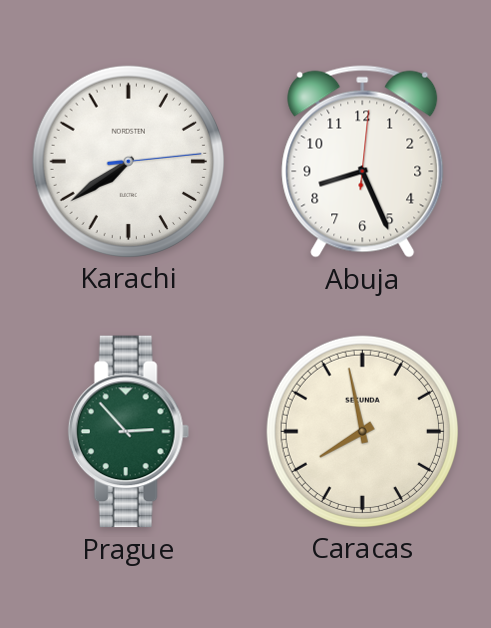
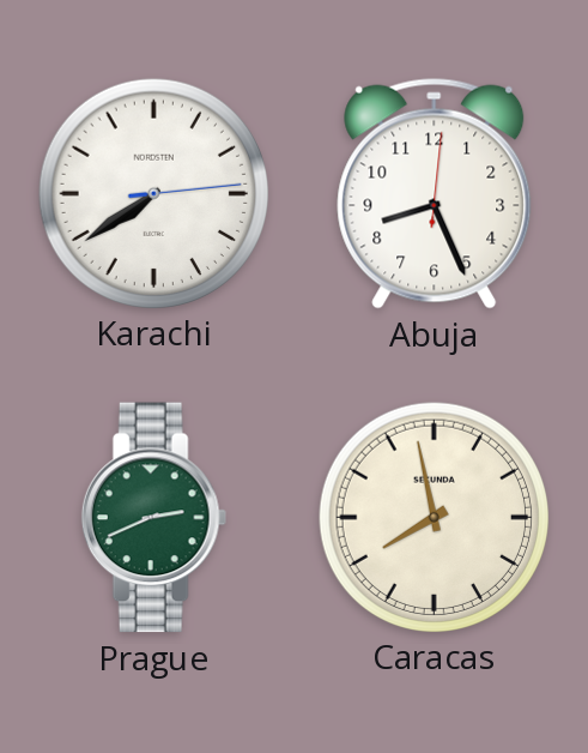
Prague: 2:53 -> 2:41 (153, 518)
